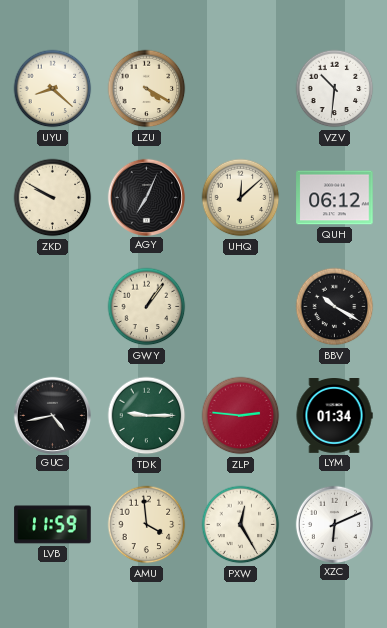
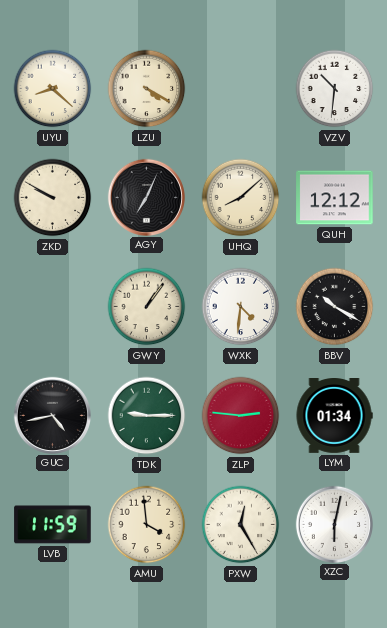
UHQ: 12:08 -> 8:08 (241, 198)
QUH: 06:12 -> 12:12 (335, 198)
WXK: none -> 4:31 (241, 307)
XZC: 6:11 -> 6:02 (334, 524)
